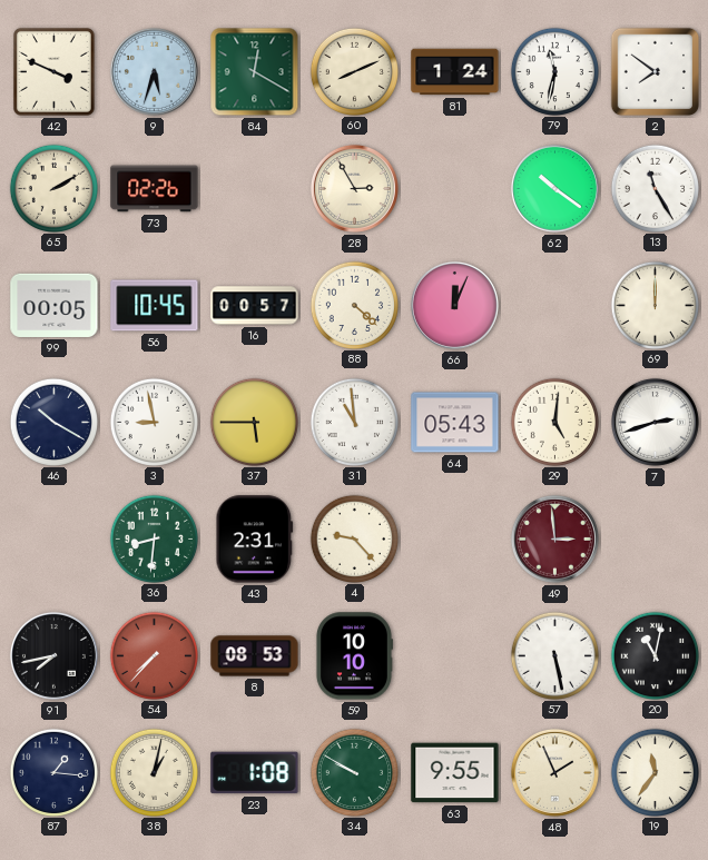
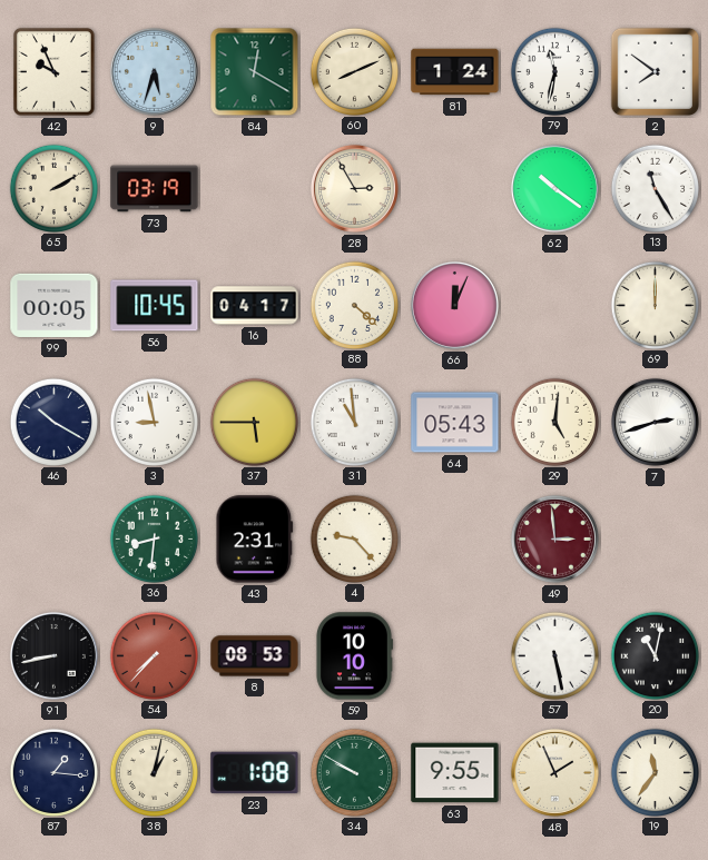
42: 3:49 -> 9:56 (53, 71)
73: 02:26 -> 03:19 (155, 189)
16: 00:57 -> 04:17 (255, 306)
91: 7:43 -> 8:43 (53, 655)
